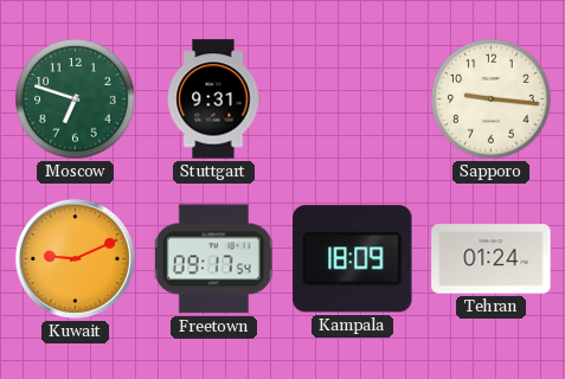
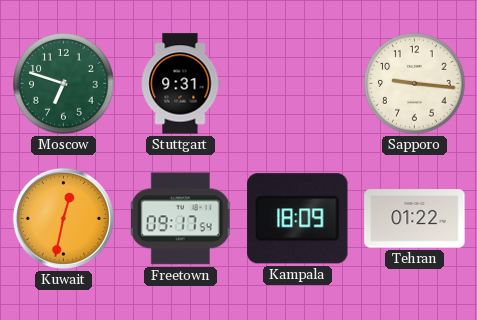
Kuwait: 9:11 -> 12:32 (63, 218)
Tehran: 01:24 -> 01:22 (415, 219)
